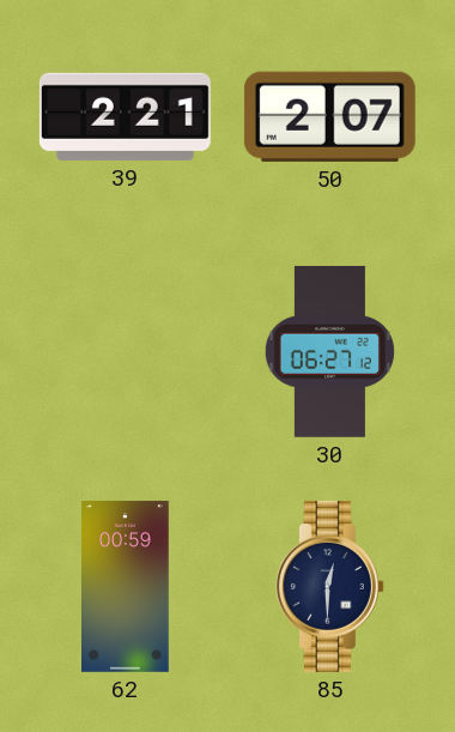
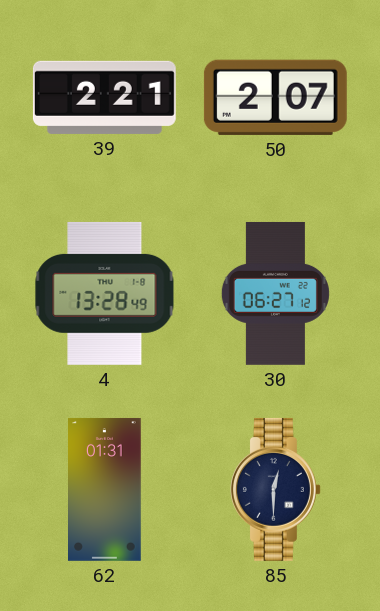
4: none -> 13:28 (105, 293)
62: 00:59 -> 01:31 (105, 489)
